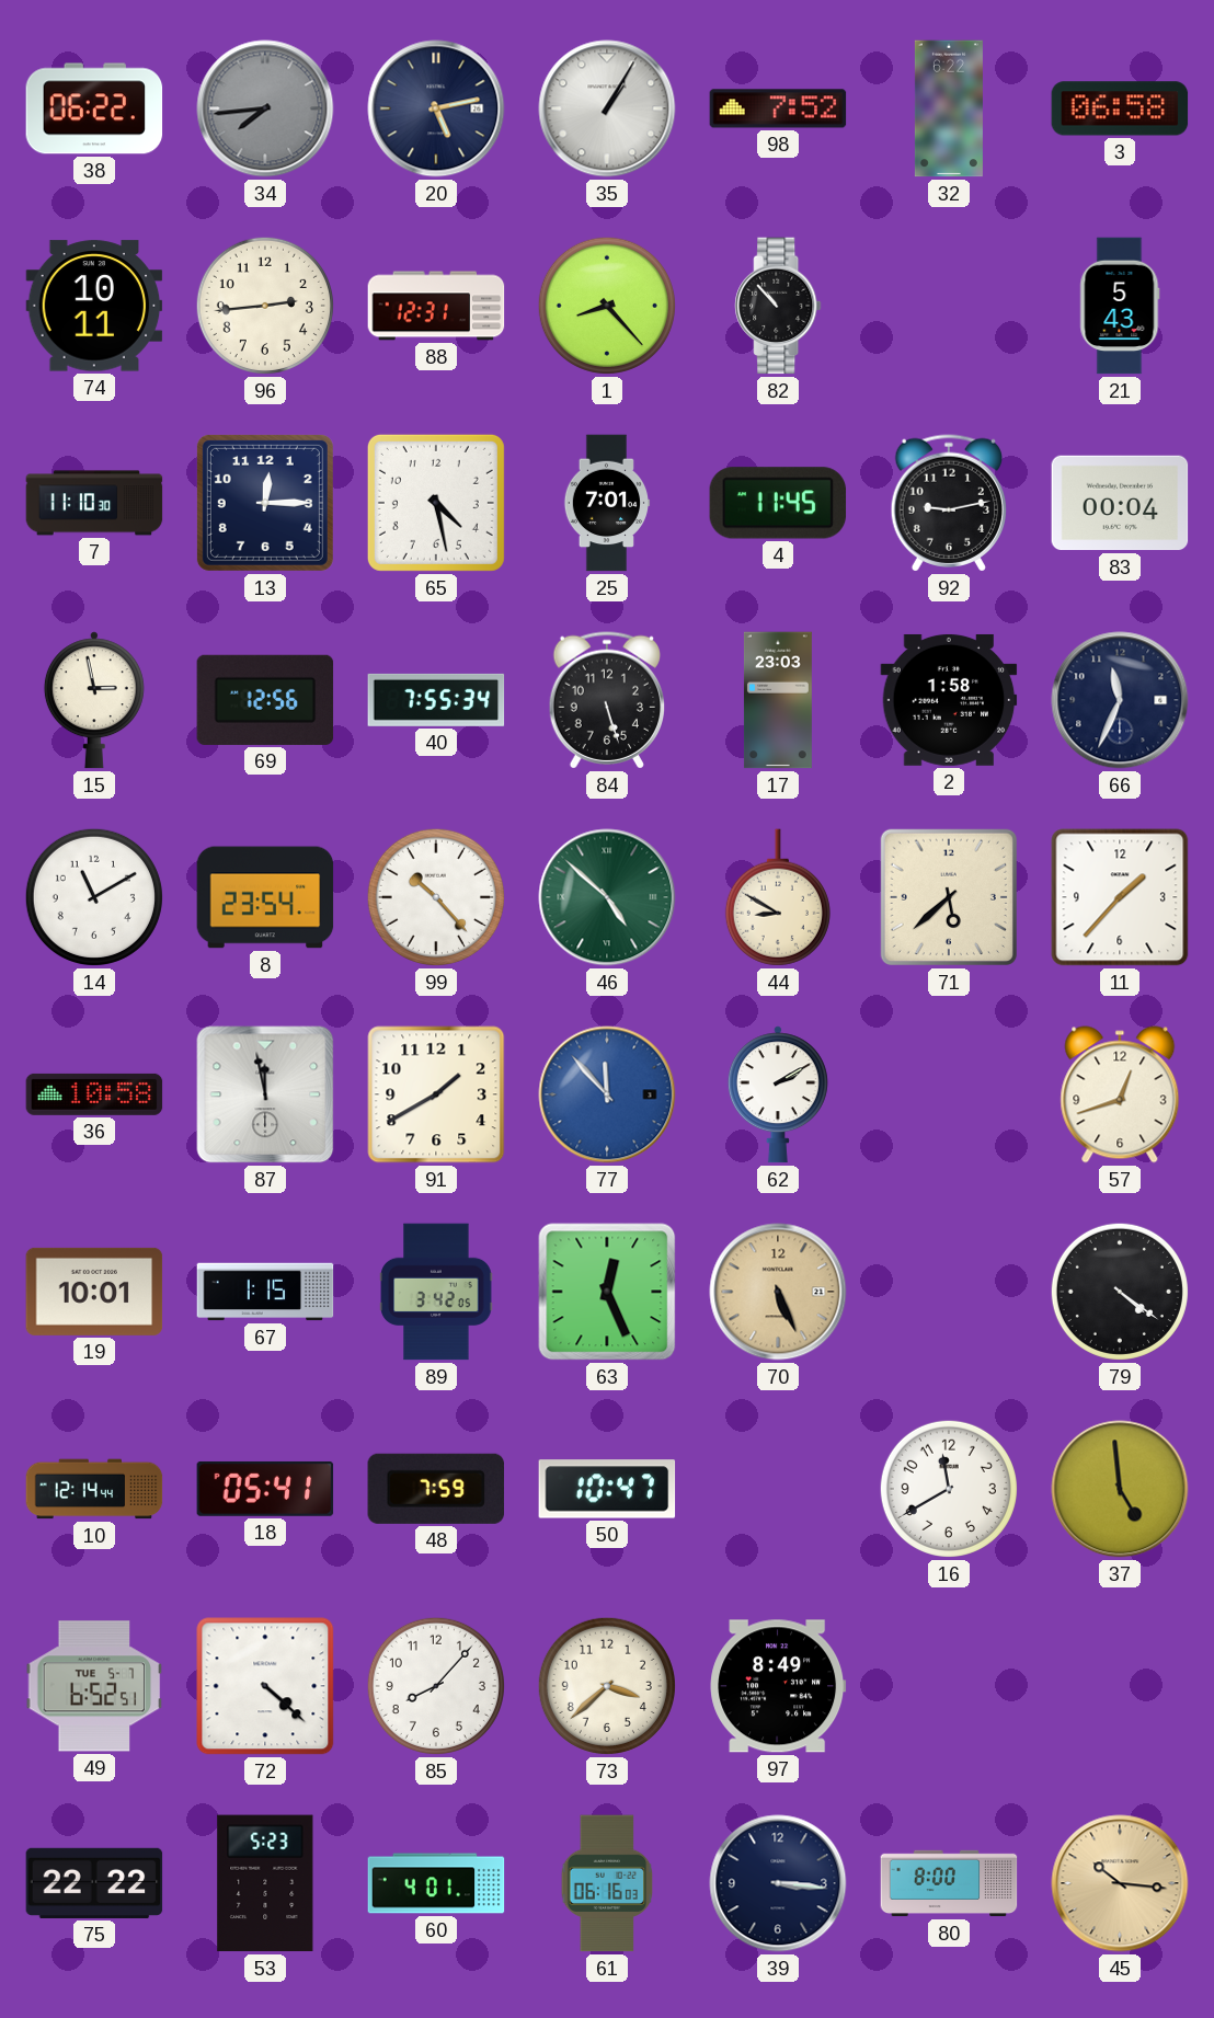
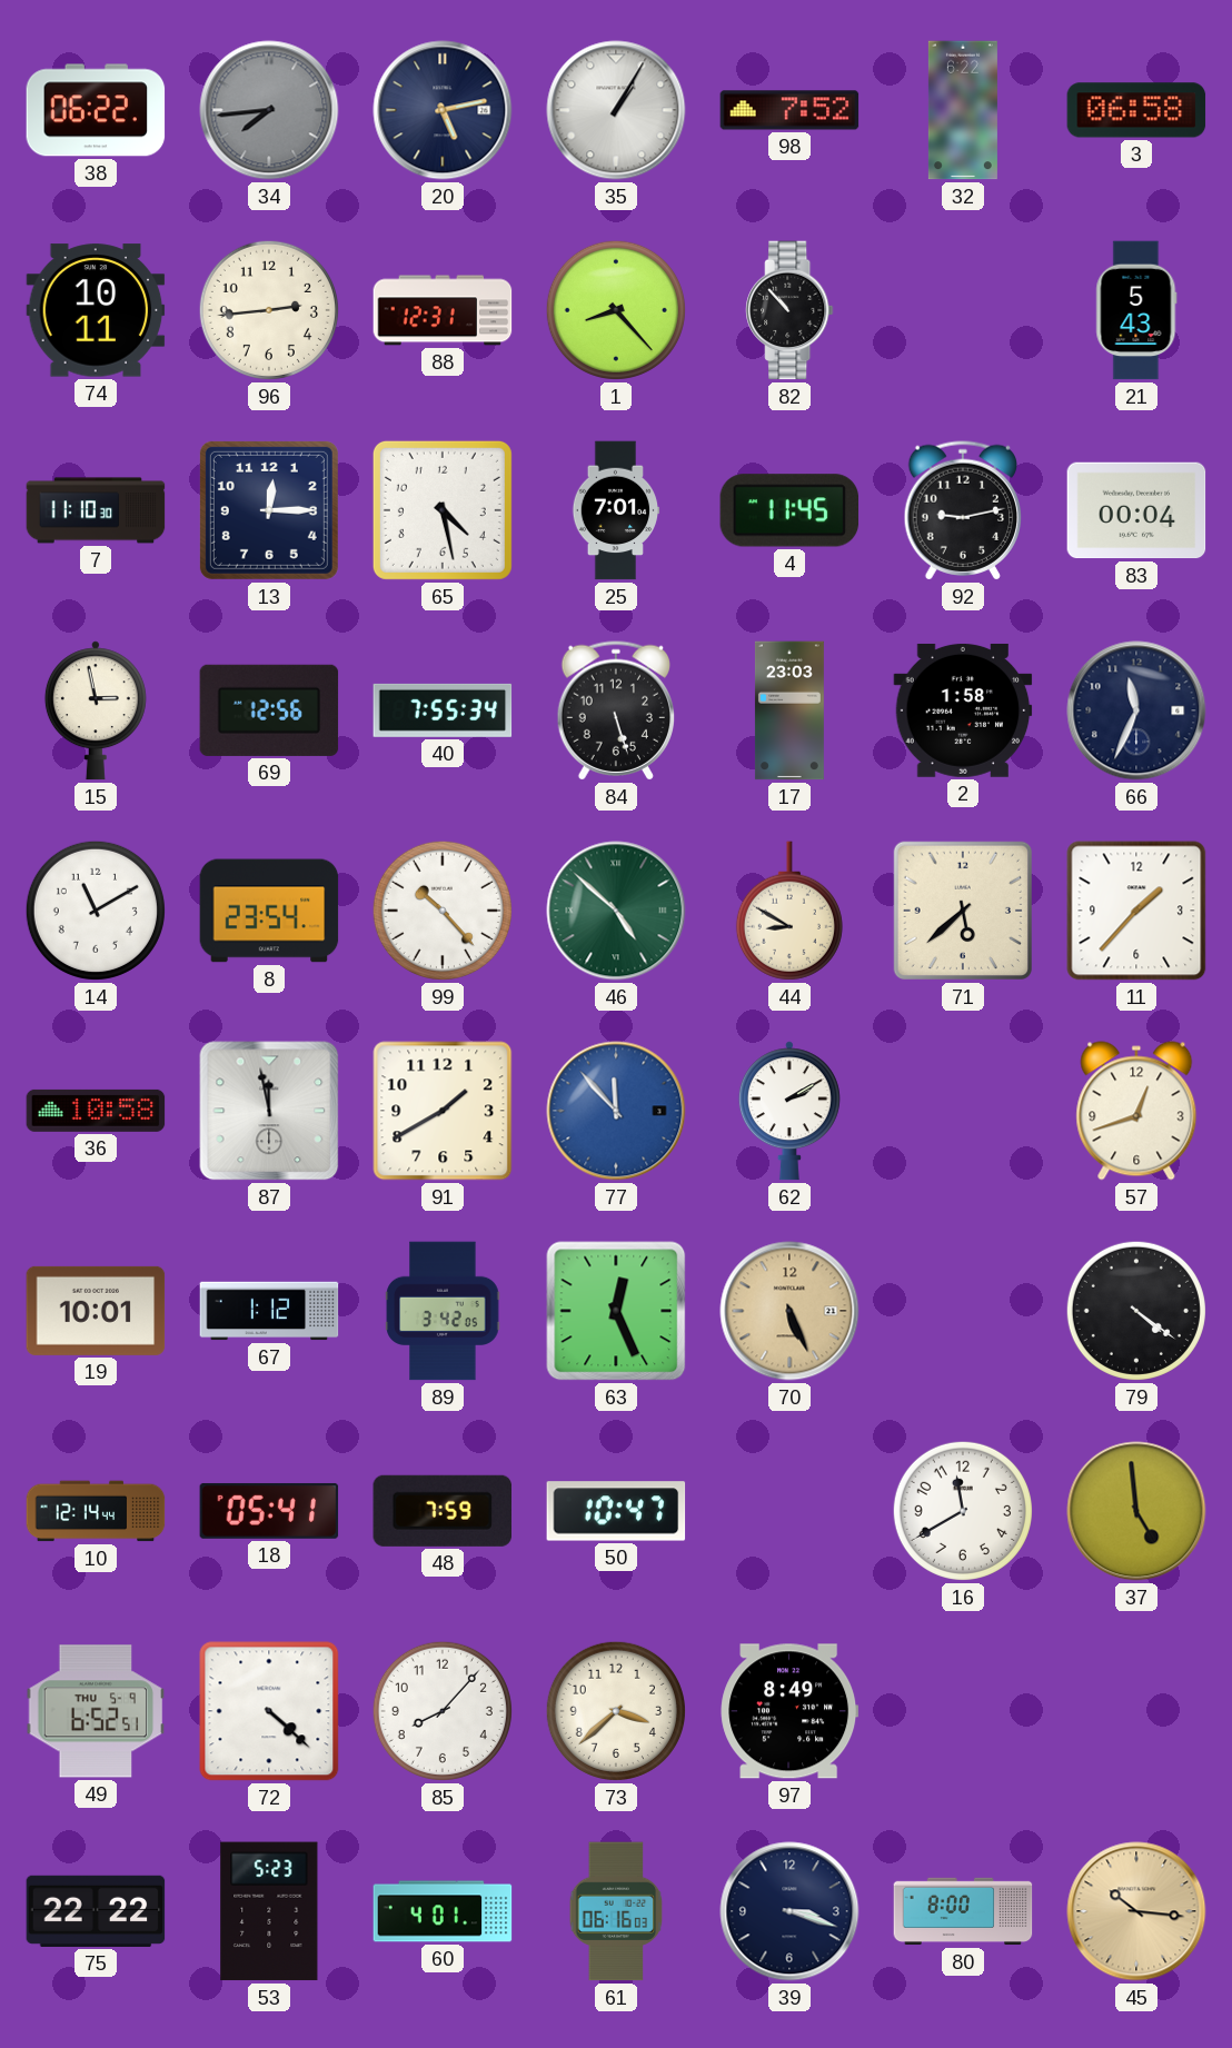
67: 1:15 -> 1:12 (269, 1311)
49 date: TUE 5-7 -> THU 5-9 (96, 1711)
39: 3:16 -> 3:18 (789, 1911)
